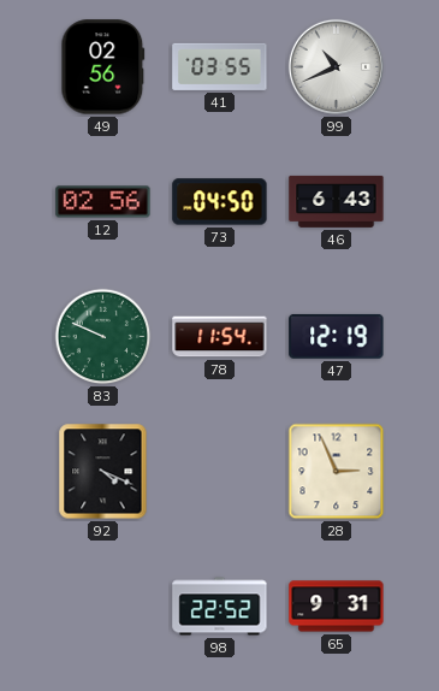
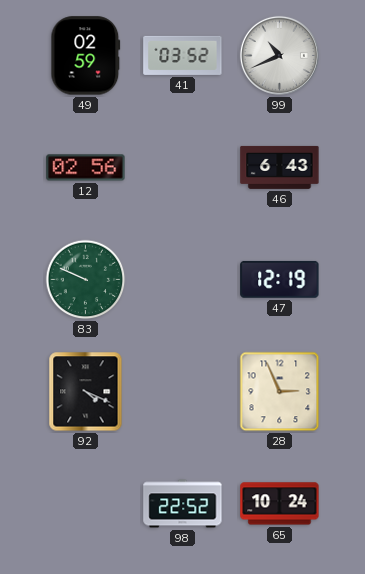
49: 02:56 -> 02:59 (86, 56)
41: 03:55 -> 03:52 (183, 55)
73: 04:50 -> none (220, 202)
78: 11:54 -> none (220, 337)
65: 9:31 -> 10:24 (280, 504)
